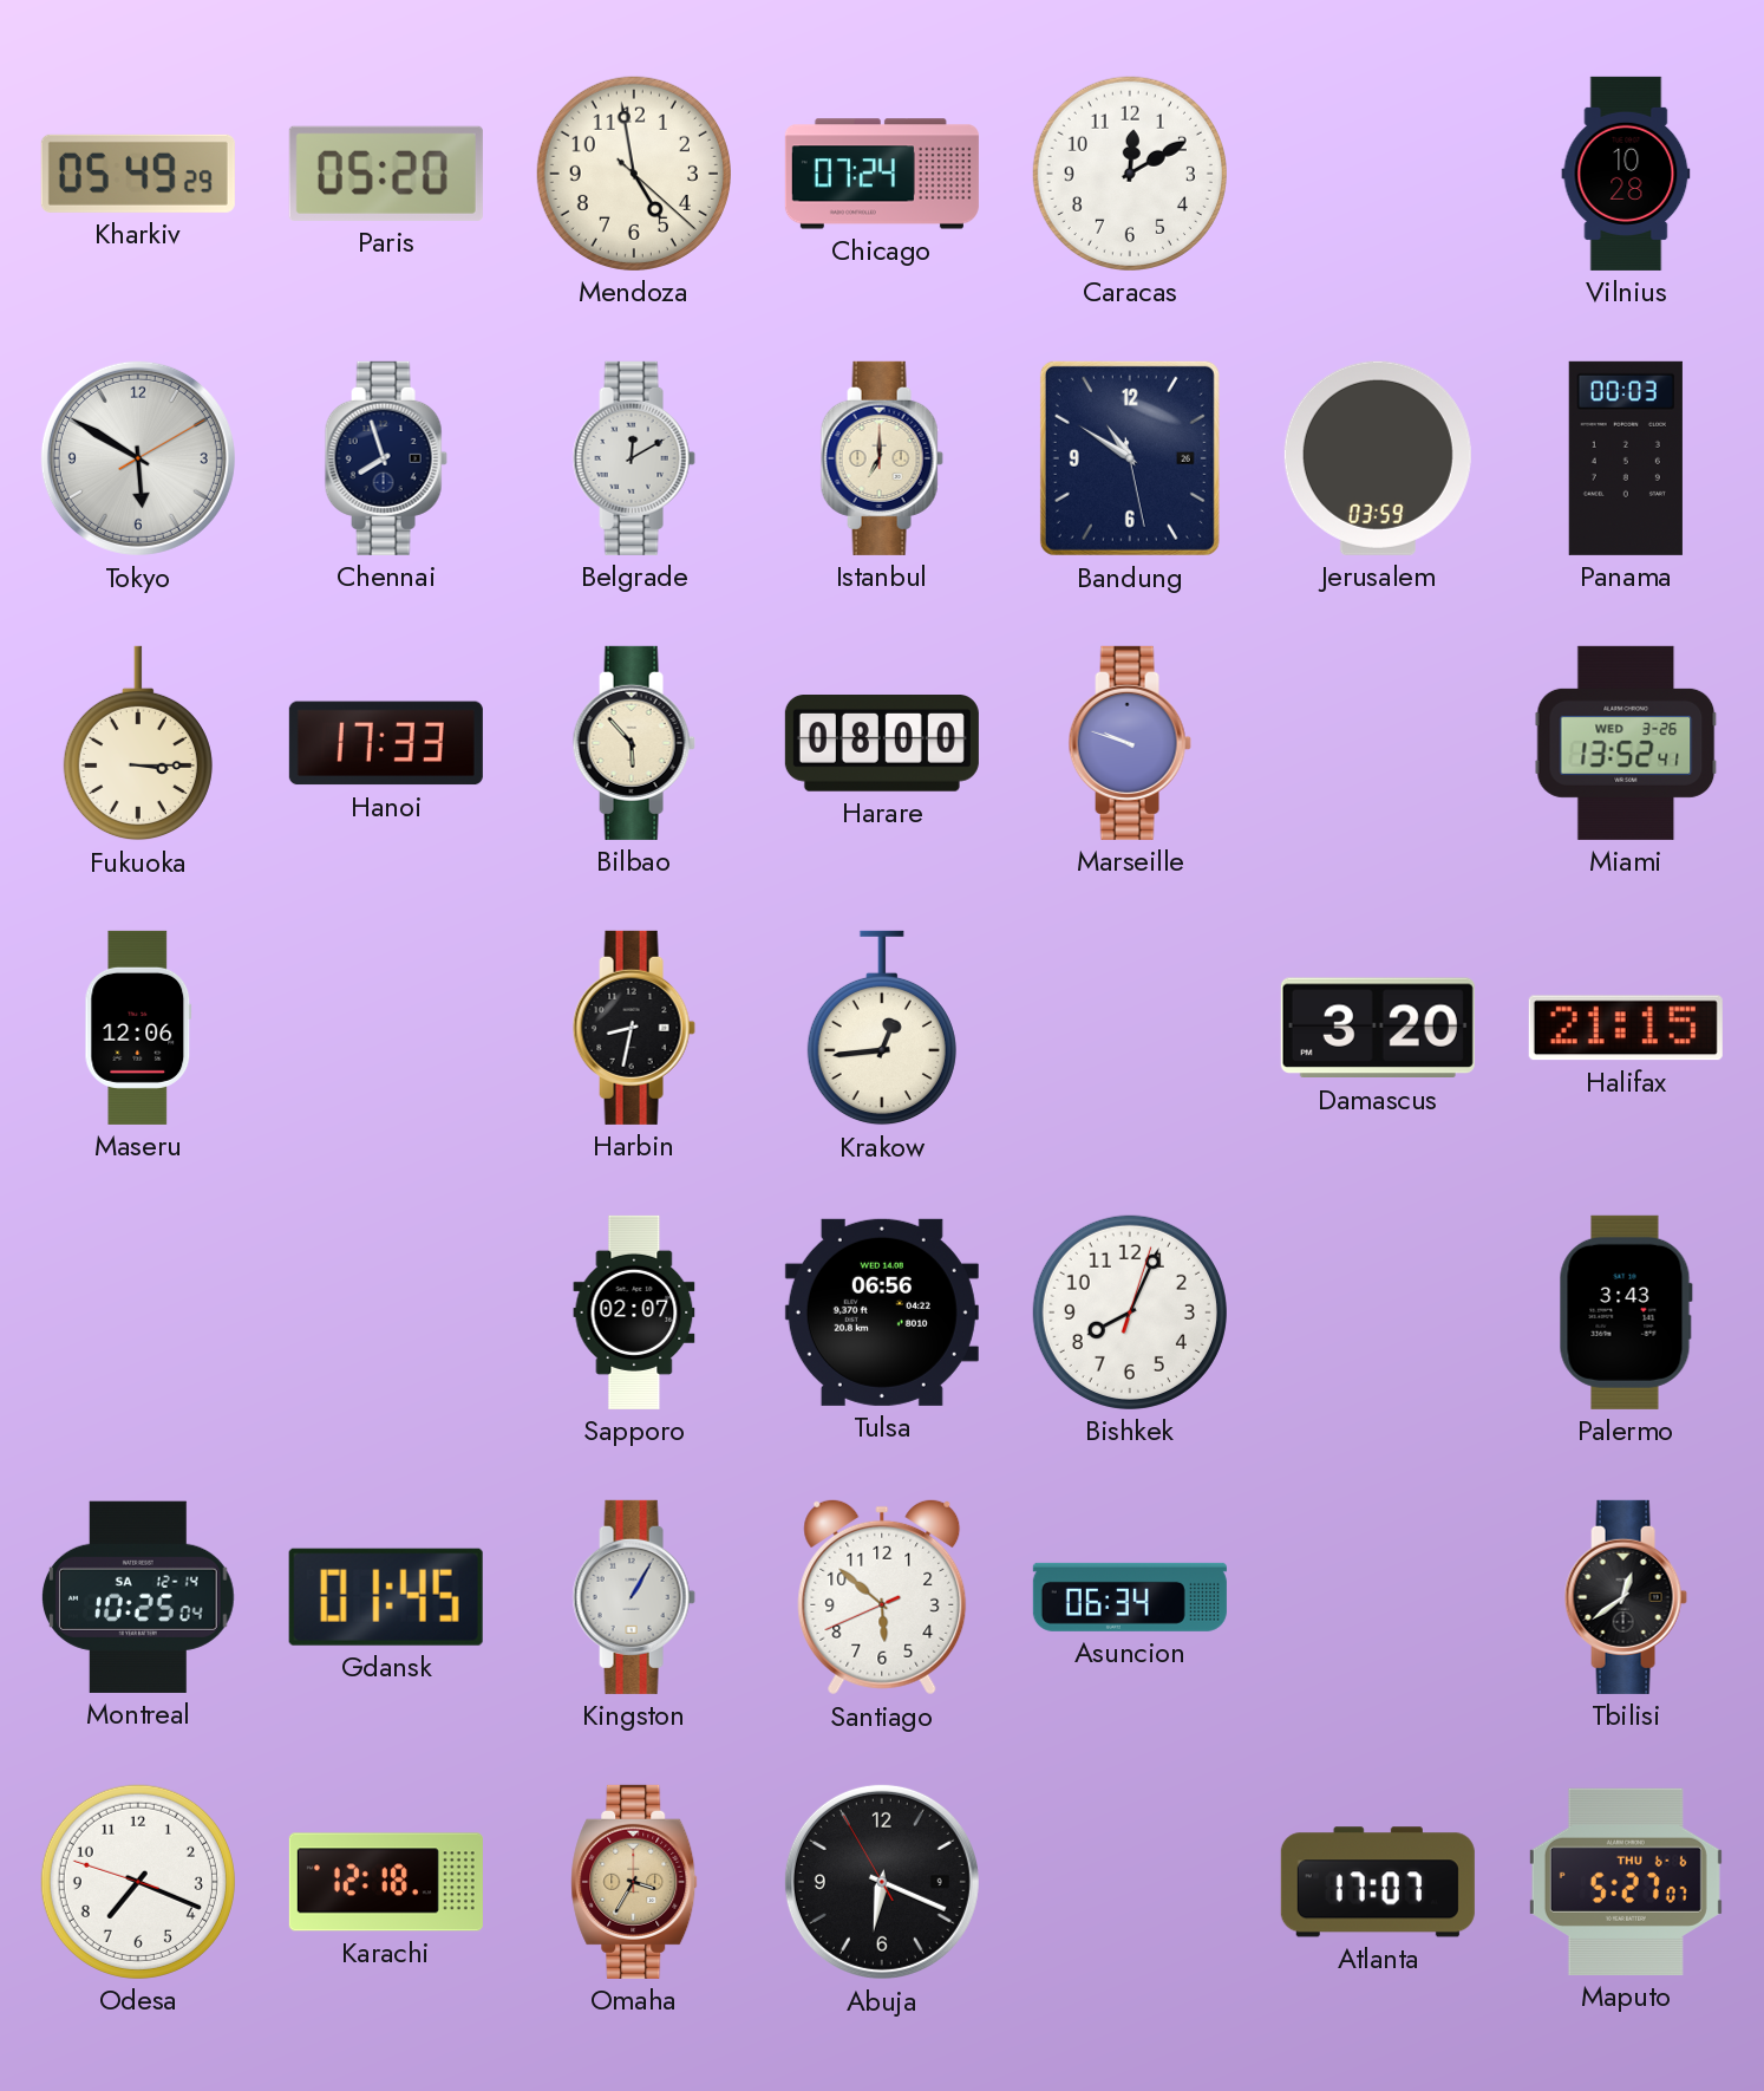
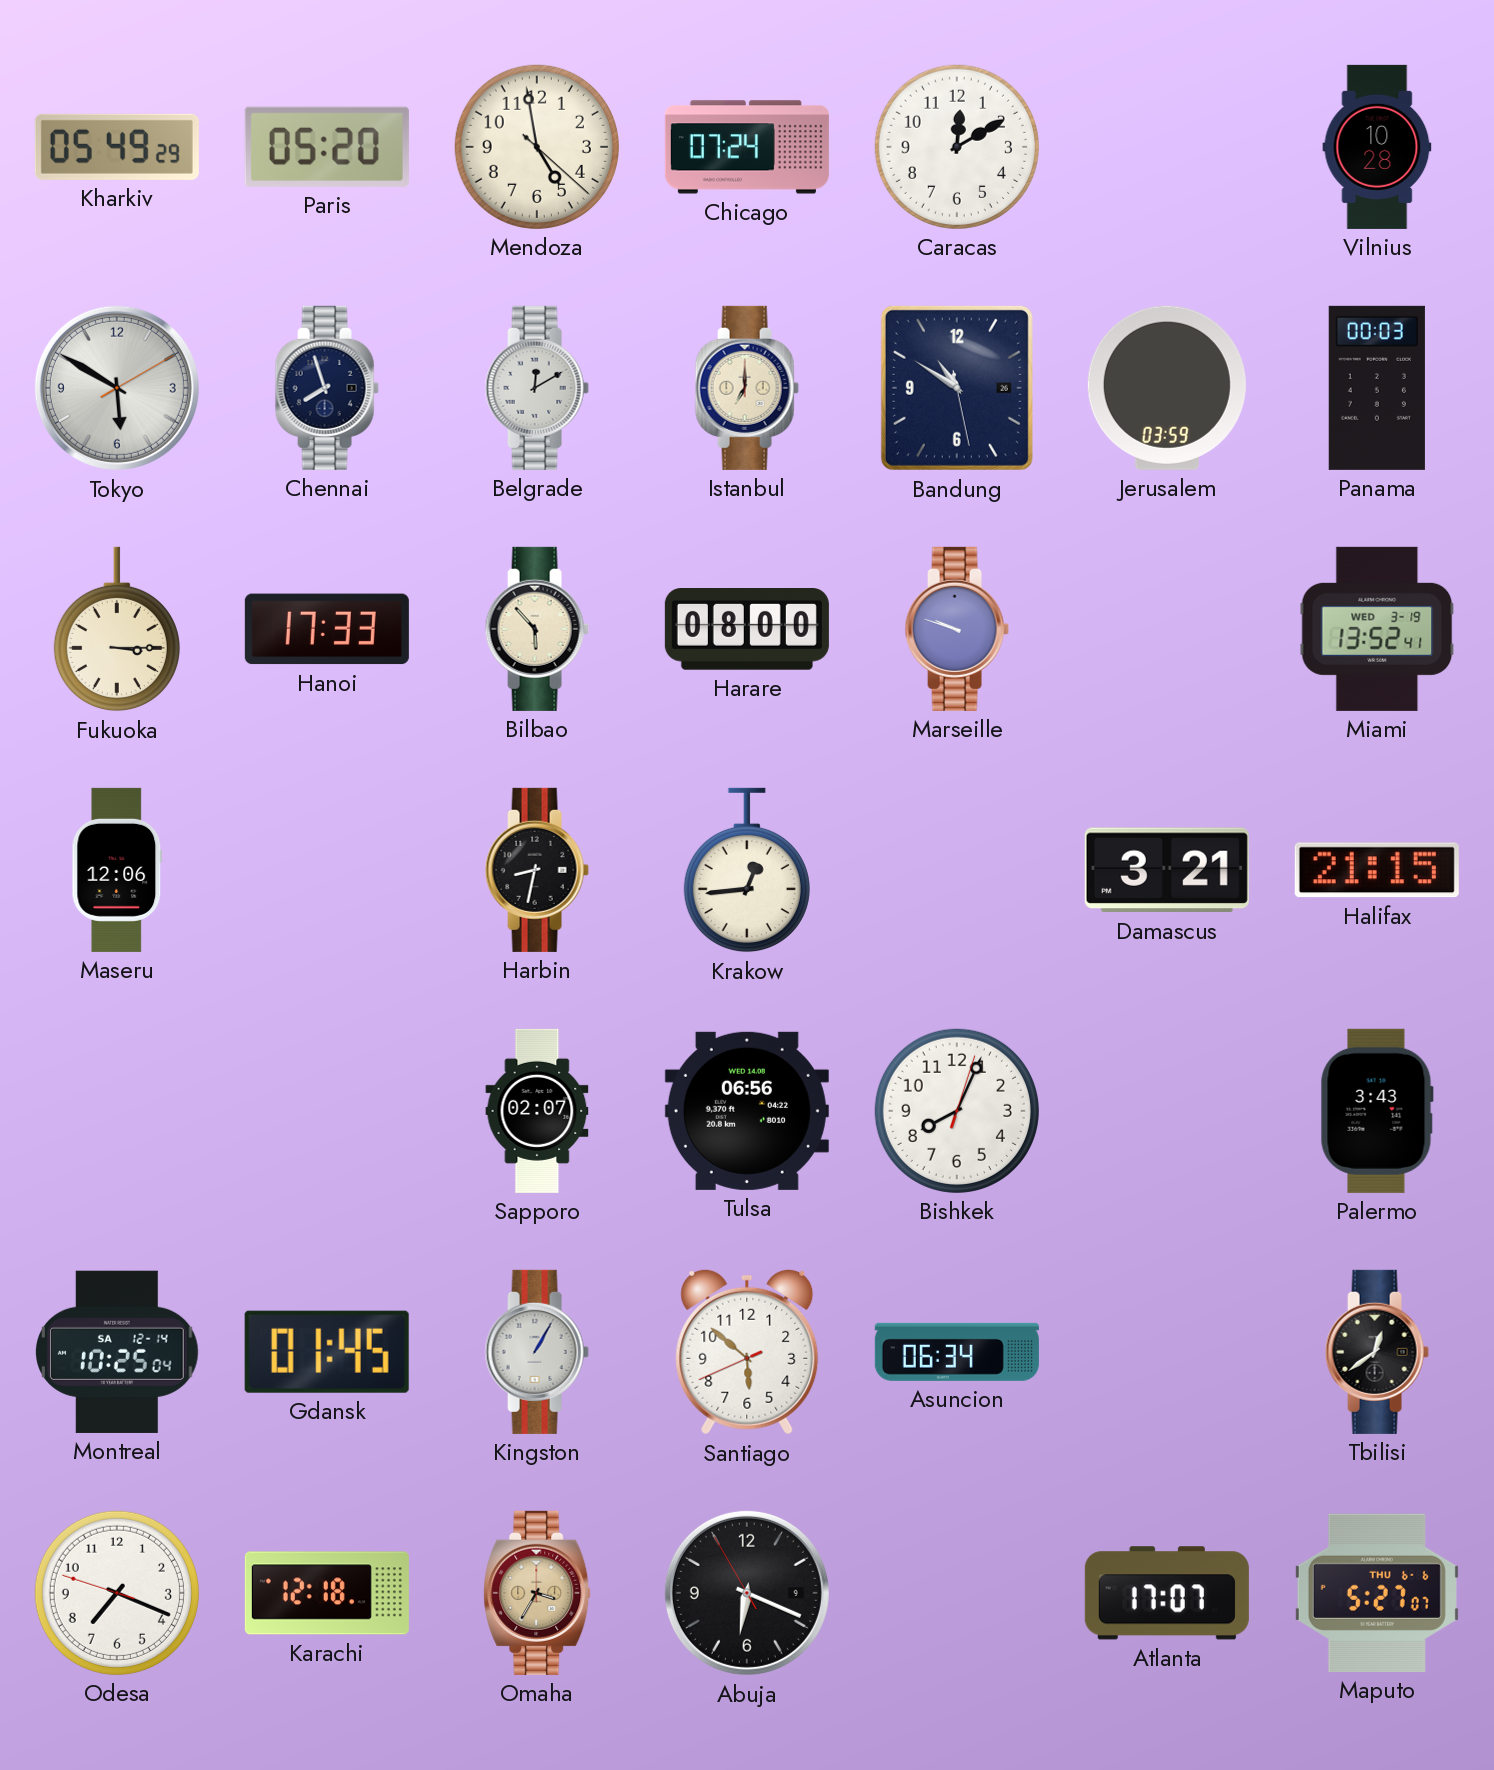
Miami date: WED 3-26 -> WED 3-19 (1377, 629)
Damascus: 3:20 -> 3:21 (1167, 870)
